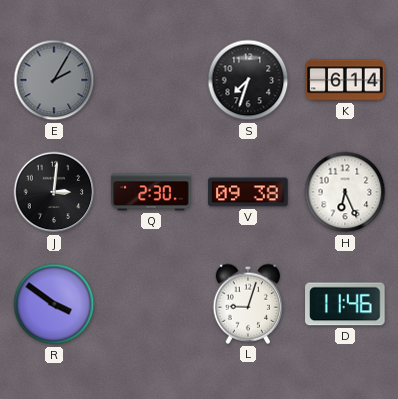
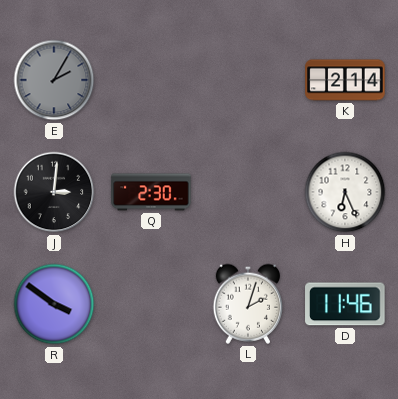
S: 7:33 -> none (248, 80)
K: 6:14 -> 2:14 (345, 80)
V: 09:38 -> none (248, 192)
L: 9:03 -> 2:03 (247, 304)
